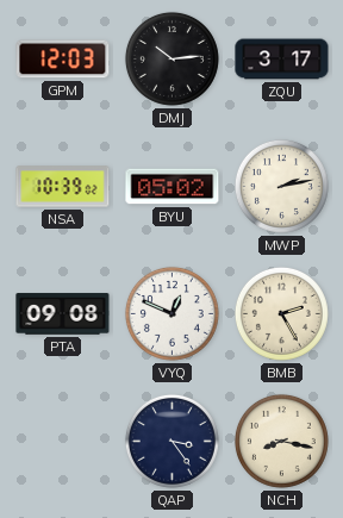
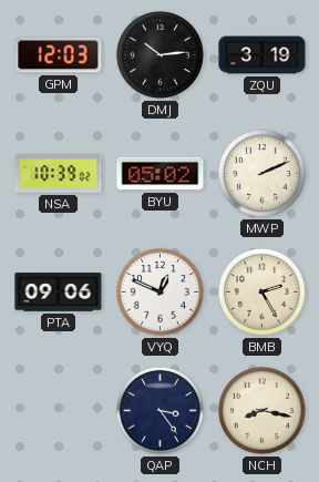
ZQU: 3:17 -> 3:19 (263, 55)
MWP: 2:13 -> 2:11 (261, 173)
PTA: 09:08 -> 09:06 (59, 293)
